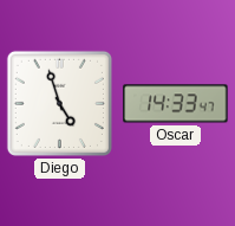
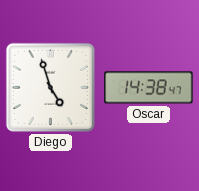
Oscar: 14:33 -> 14:38 (149, 88)
